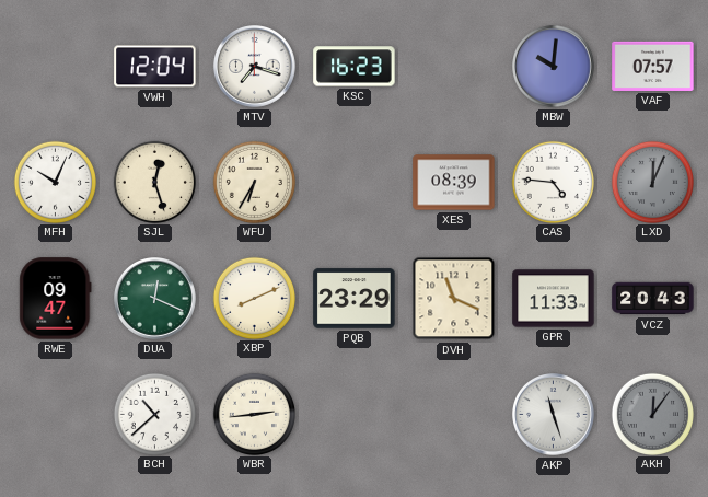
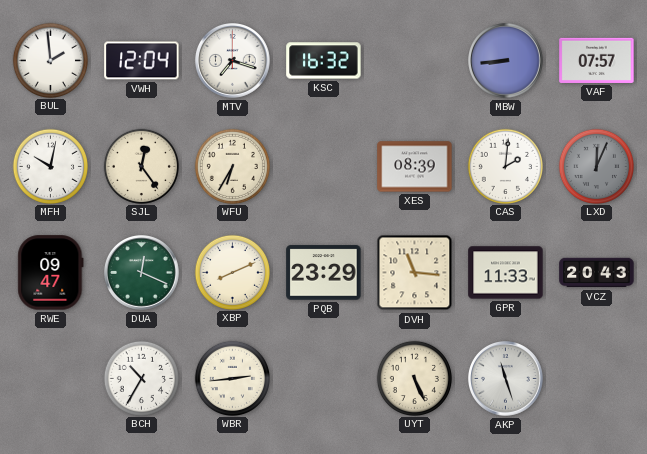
BUL: none -> 1:59 (50, 60)
KSC: 16:23 -> 16:32 (324, 61)
MBW: 10:01 -> 8:44 (506, 61)
MFH: 10:04 -> 10:02 (50, 166)
SJL: 12:27 -> 12:24 (141, 166)
CAS: 4:46 -> 2:01 (505, 166)
DVH: 11:19 -> 11:16 (415, 273)
BCH: 10:38 -> 10:35 (141, 378)
UYT: none -> 5:26 (414, 378)
AKH: 12:06 -> none (652, 414)
